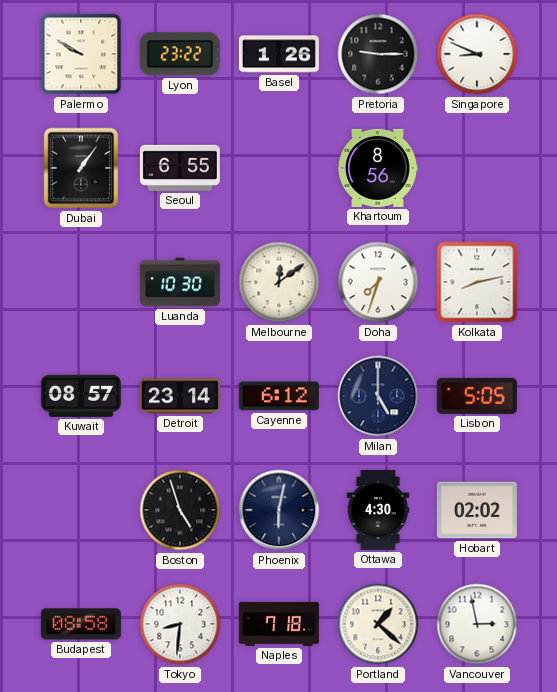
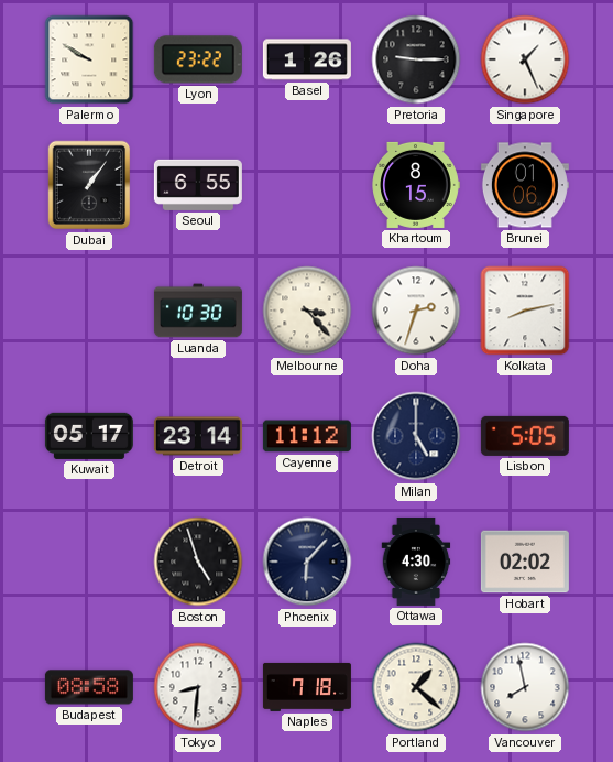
Singapore: 8:49 -> 1:26 (525, 59)
Khartoum: 8:56 -> 8:15 (416, 185)
Brunei: none -> 01:06 (525, 185)
Melbourne: 12:09 -> 3:23 (307, 311)
Doha: 7:33 -> 2:33 (416, 311)
Kuwait: 08:57 -> 05:17 (89, 436)
Cayenne: 6:12 -> 11:12 (307, 436)
Phoenix: 6:02 -> 6:07 (307, 562)
Vancouver: 2:58 -> 7:58 (525, 687)
